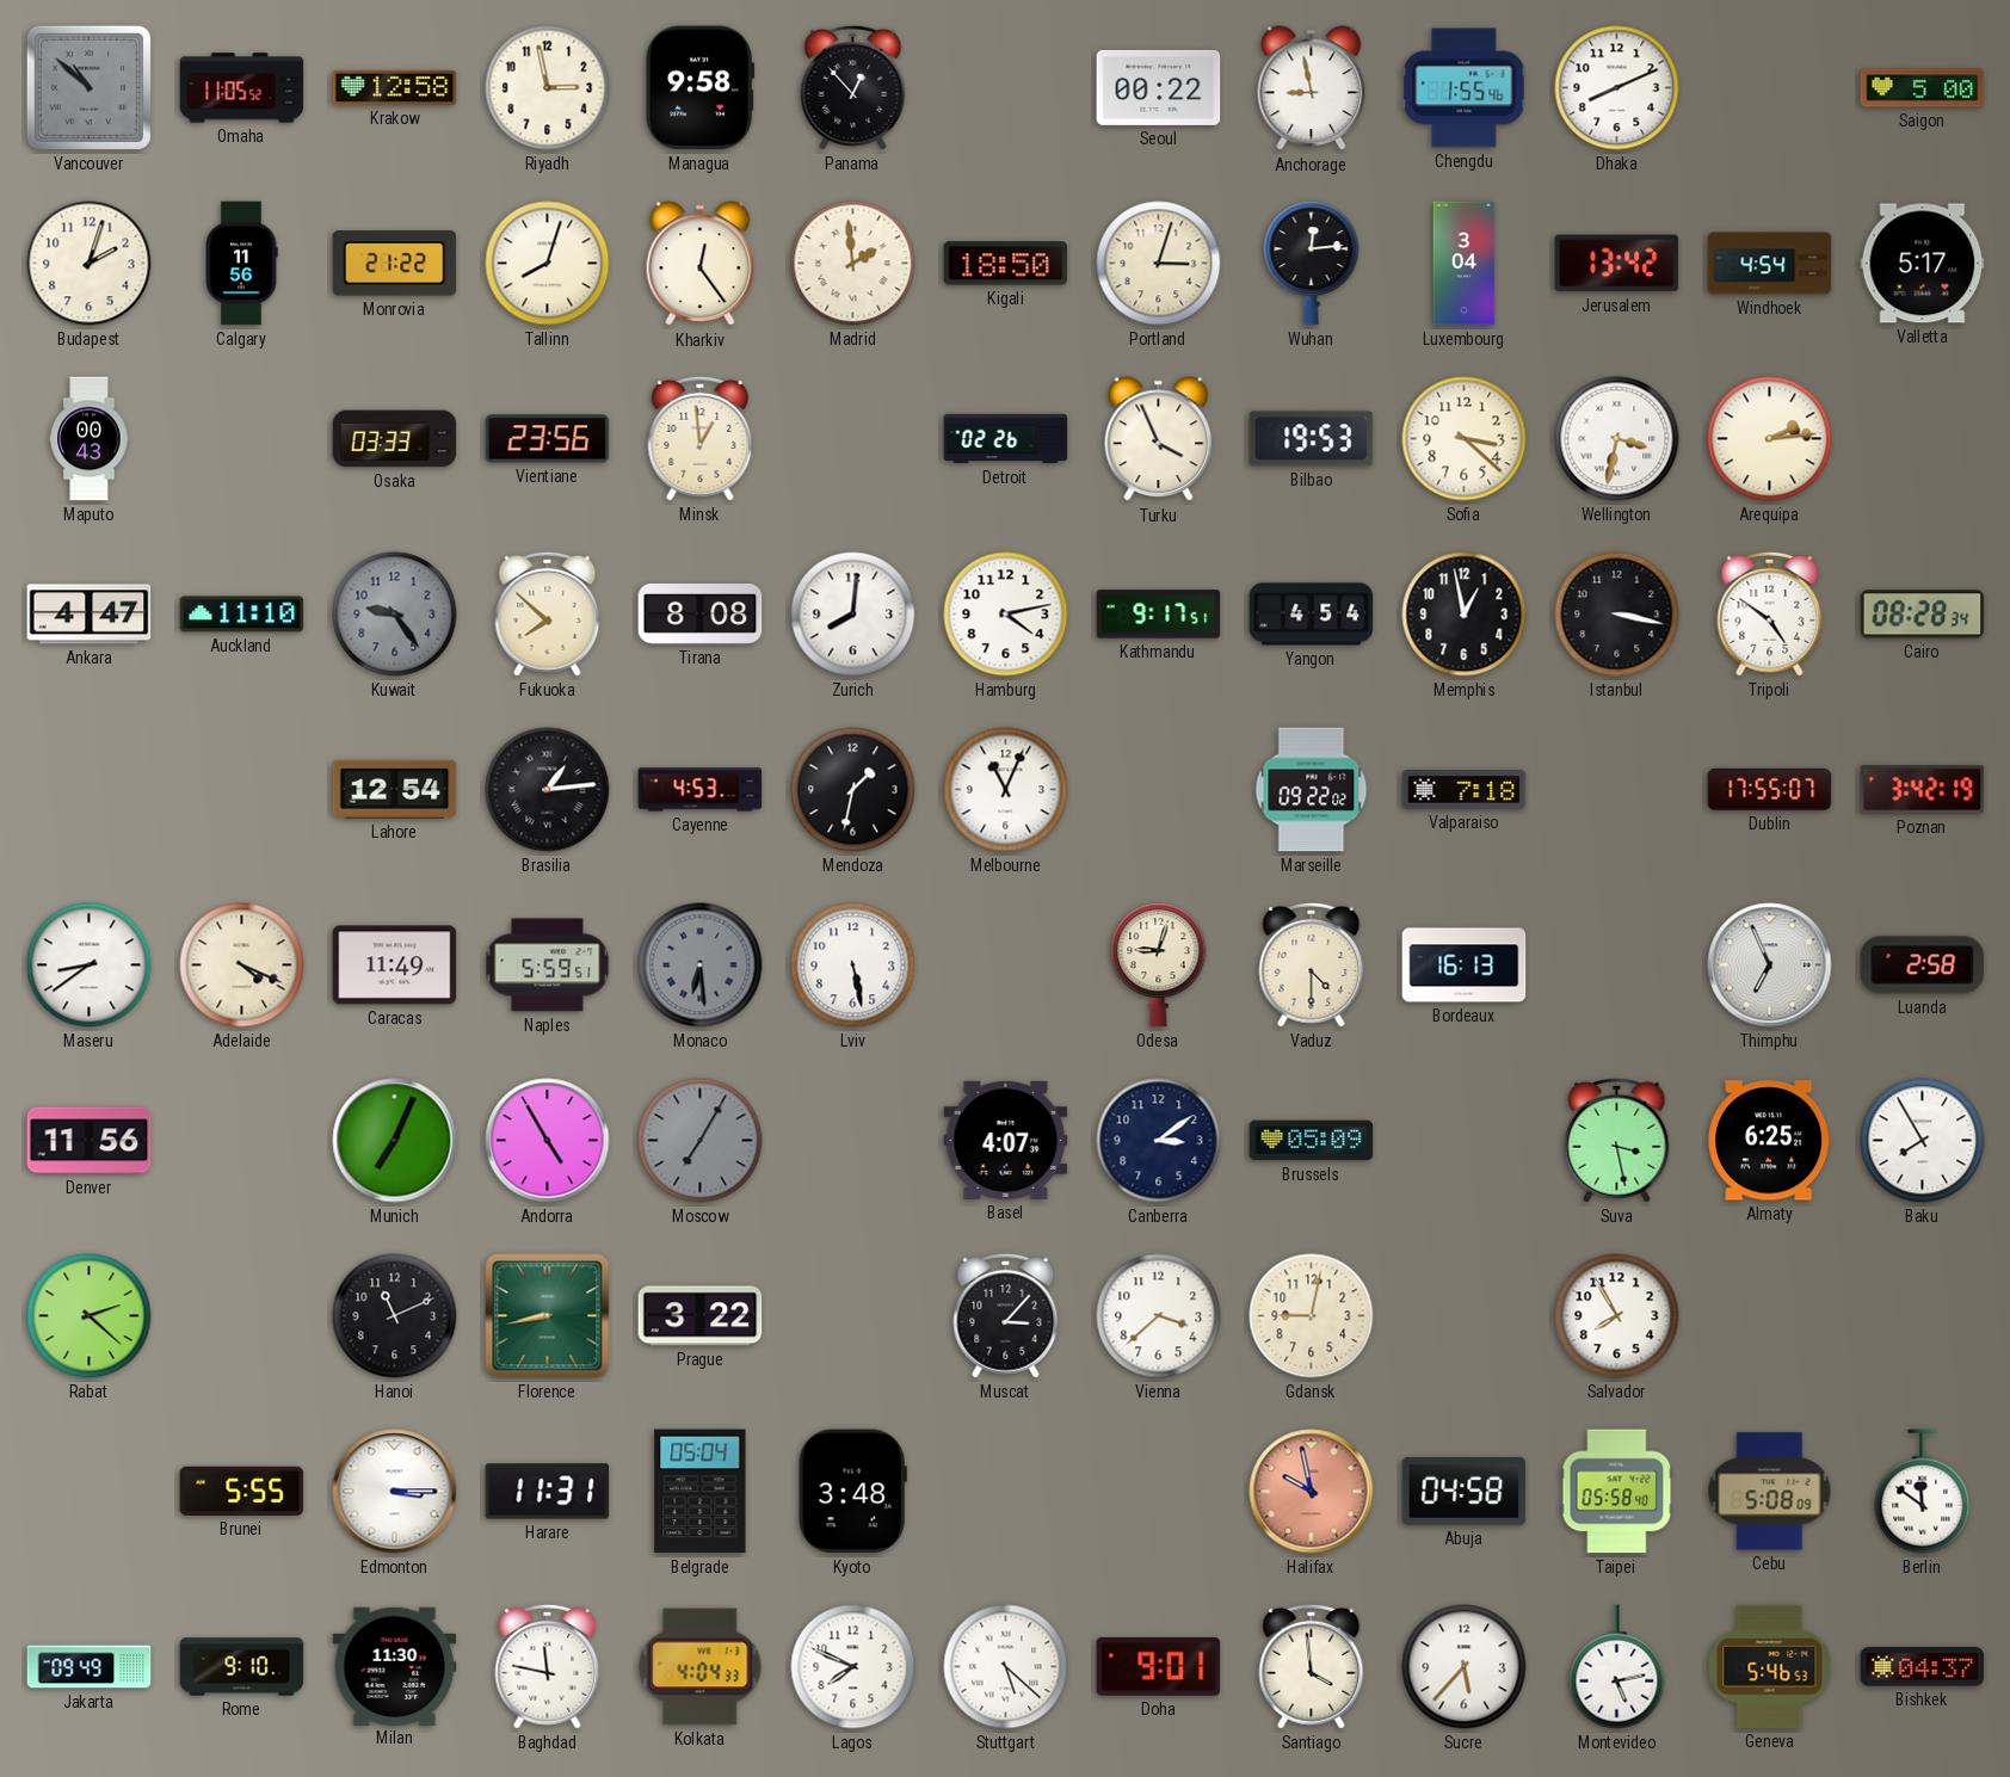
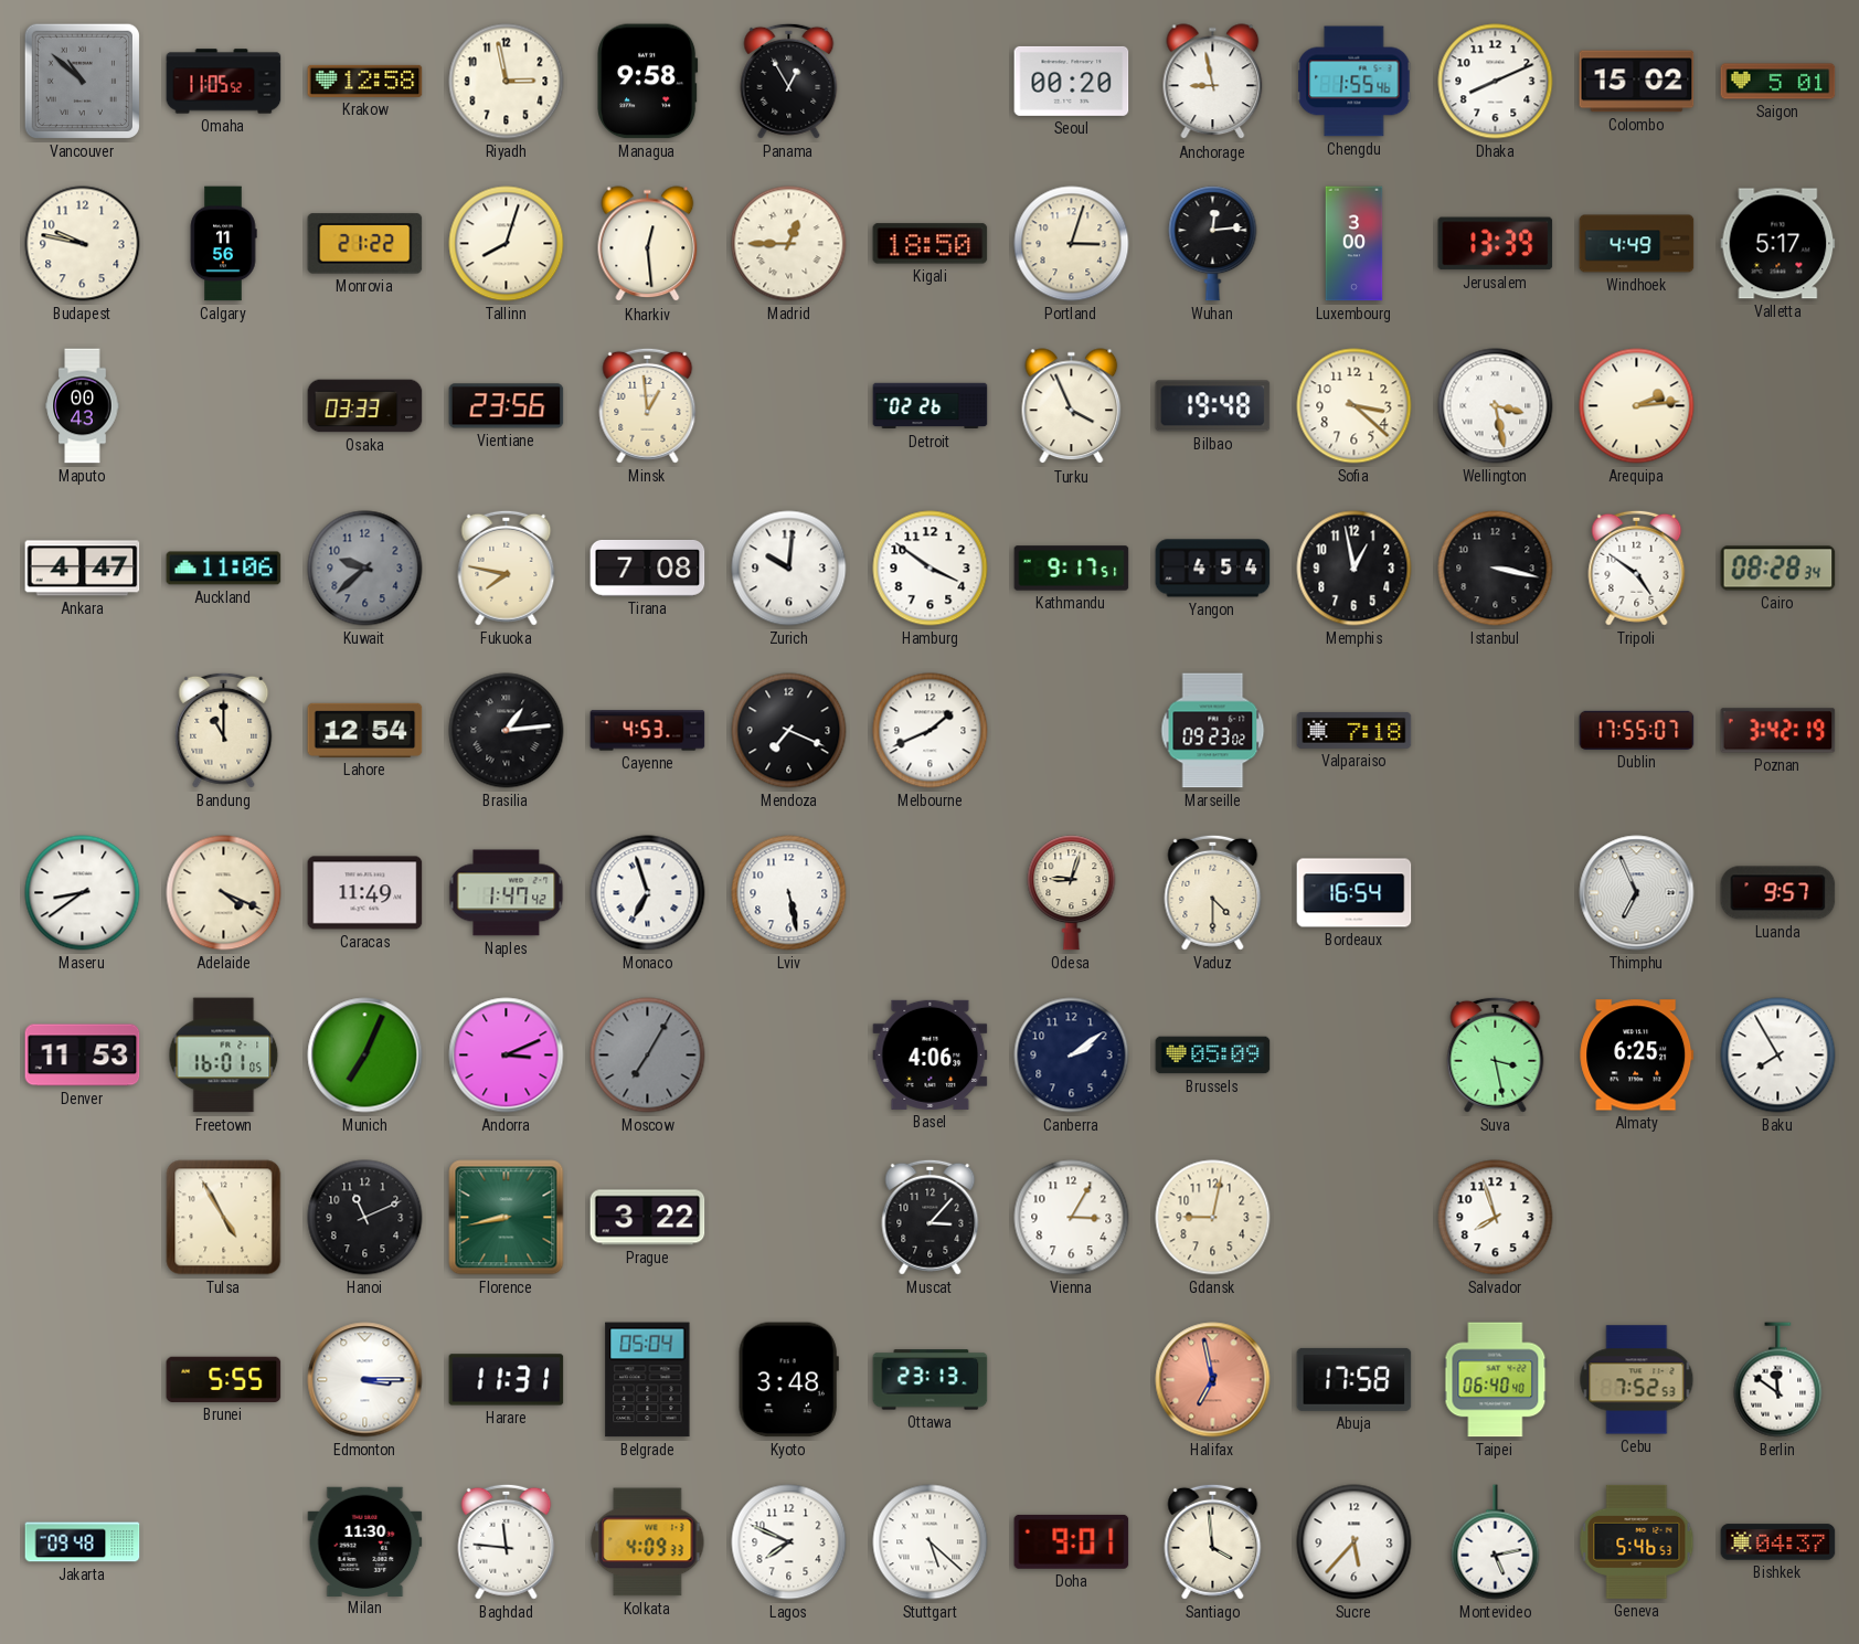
Panama: 12:53 -> 12:55 (789, 81)
Seoul: 00:22 -> 00:20 (1072, 81)
Colombo: none -> 15:02 (1637, 82)
Saigon: 5:00 -> 5:01 (1778, 82)
Budapest: 2:03 -> 9:47 (83, 244)
Kharkiv: 12:24 -> 12:29 (648, 244)
Madrid: 1:59 -> 12:45 (789, 244)
Luxembourg: 3:04 -> 3:00 (1355, 244)
Jerusalem: 13:42 -> 13:39 (1496, 244)
Windhoek: 4:54 -> 4:49 (1637, 244)
Bilbao: 19:53 -> 19:48 (1213, 406)
Wellington: 3:32 -> 3:28 (1496, 406)
Auckland: 11:10 -> 11:06 (224, 569)
Kuwait: 9:24 -> 9:38 (365, 569)
Fukuoka: 7:52 -> 7:47 (507, 568)
Tirana: 8:08 -> 7:08 (648, 568)
Zurich: 8:01 -> 10:01 (789, 569)
Hamburg: 4:13 -> 3:51 (931, 569)
Bandung: none -> 11:00 (224, 730)
Mendoza: 1:32 -> 7:19 (789, 731)
Melbourne: 11:04 -> 1:41 (931, 731)
Marseille: 09:22 -> 09:23 (1213, 731)
Naples: 5:59 -> 1:47 (507, 893)
Monaco: 6:29 -> 6:57 (648, 893)
Monaco dial: grey -> white (648, 893)
Bordeaux: 16:13 -> 16:54 (1355, 893)
Luanda: 2:58 -> 9:57 (1778, 893)
Denver: 11:56 -> 11:53 (83, 1056)
Freetown: none -> 16:01 (224, 1056)
Andorra: 4:55 -> 3:11 (507, 1056)
Basel: 4:07 -> 4:06 (931, 1054)
Canberra: 3:09 -> 2:09 (1072, 1056)
Rabat: 2:22 -> none (90, 1316)
Tulsa: none -> 4:55 (224, 1218)
Vienna: 3:38 -> 3:05 (1072, 1218)
Salvador: 7:55 -> 7:57 (1496, 1218)
Ottawa: none -> 23:13 (931, 1380)
Halifax: 9:58 -> 6:58 (1213, 1380)
Abuja: 04:58 -> 17:58 (1355, 1379)
Taipei: 05:58 -> 06:40 (1496, 1380)
Cebu: 5:08 -> 7:52 (1637, 1380)
Jakarta: 09:49 -> 09:48 (83, 1542)
Rome: 9:10 -> none (242, 1667)
Baghdad: 11:47 -> 11:46 (507, 1541)
Kolkata: 4:04 -> 4:09 (648, 1542)
